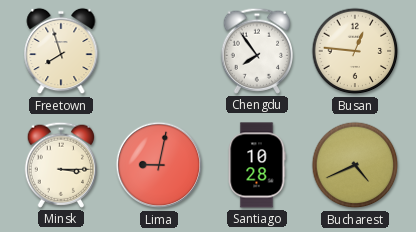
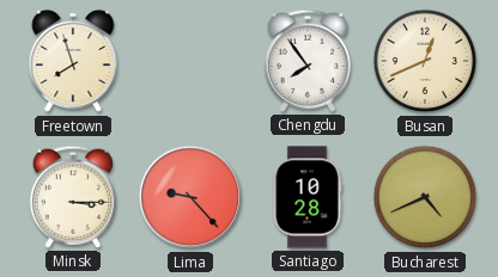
Busan: 12:46 -> 12:41 (425, 61)
Lima: 9:02 -> 9:23 (190, 197)
